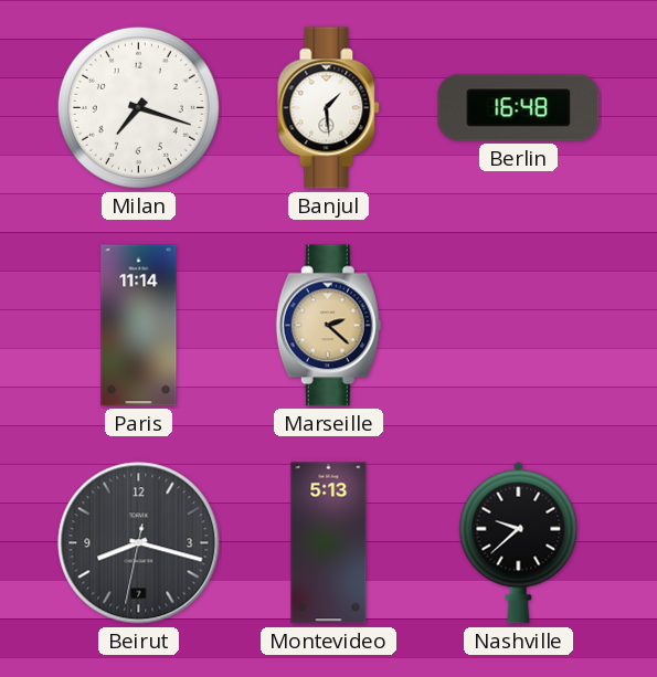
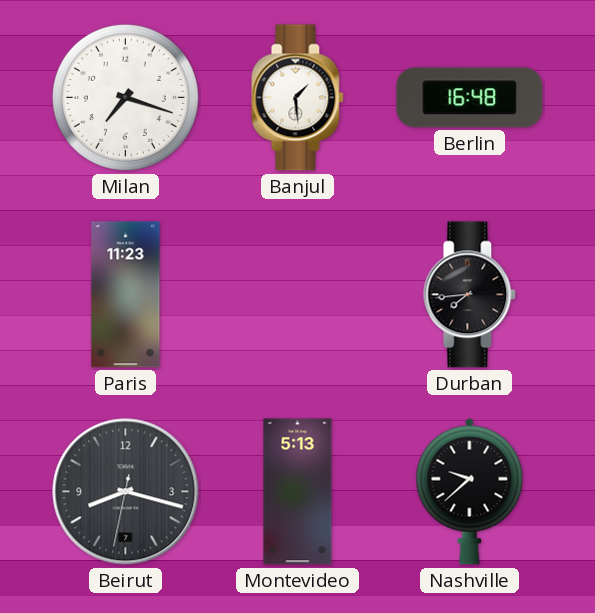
Paris: 11:14 -> 11:23 (126, 295)
Marseille: 2:22 -> none (328, 326)
Durban: none -> 7:44 (470, 295)
